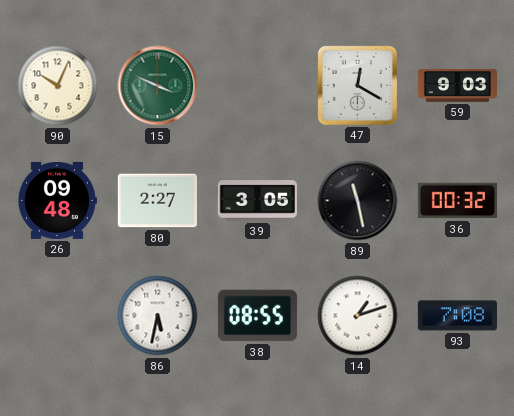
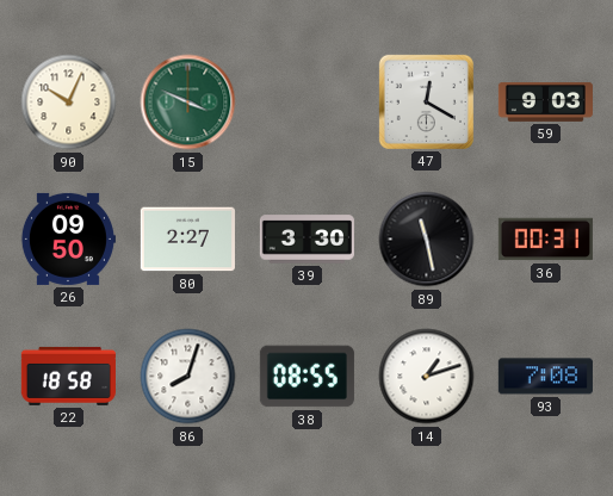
26: 09:48 -> 09:50 (68, 238)
39: 3:05 -> 3:30 (306, 240)
36: 00:32 -> 00:31 (545, 240)
22: none -> 18:58 (68, 376)
86: 5:32 -> 8:03 (188, 377)
